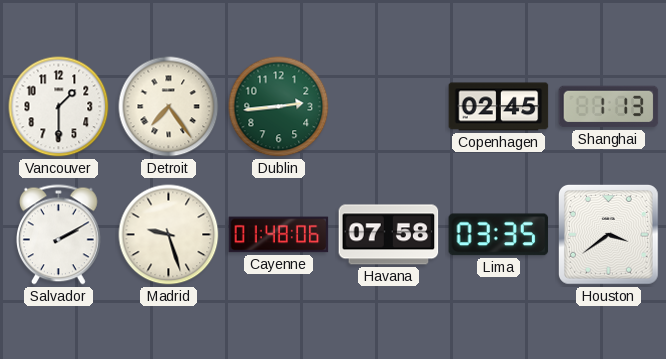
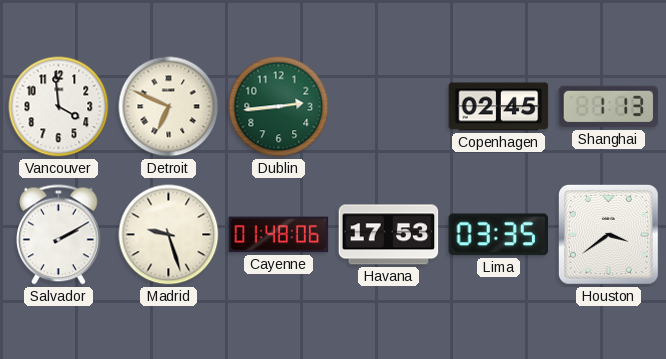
Vancouver: 1:30 -> 3:59 (59, 107)
Detroit: 7:24 -> 6:49 (169, 107)
Havana: 07:58 -> 17:53 (389, 235)
